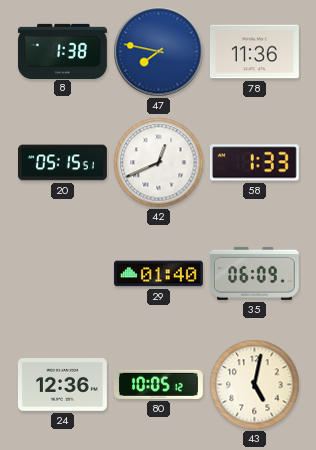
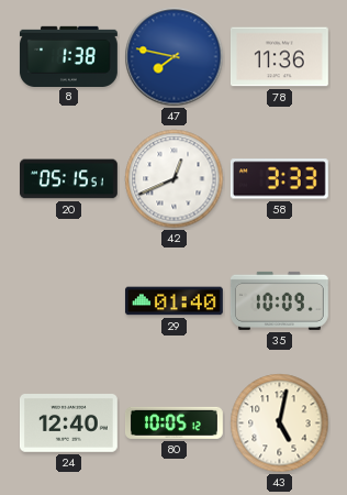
58: 1:33 -> 3:33 (279, 179)
35: 06:09 -> 10:09 (279, 300)
24: 12:36 -> 12:40 (68, 424)
